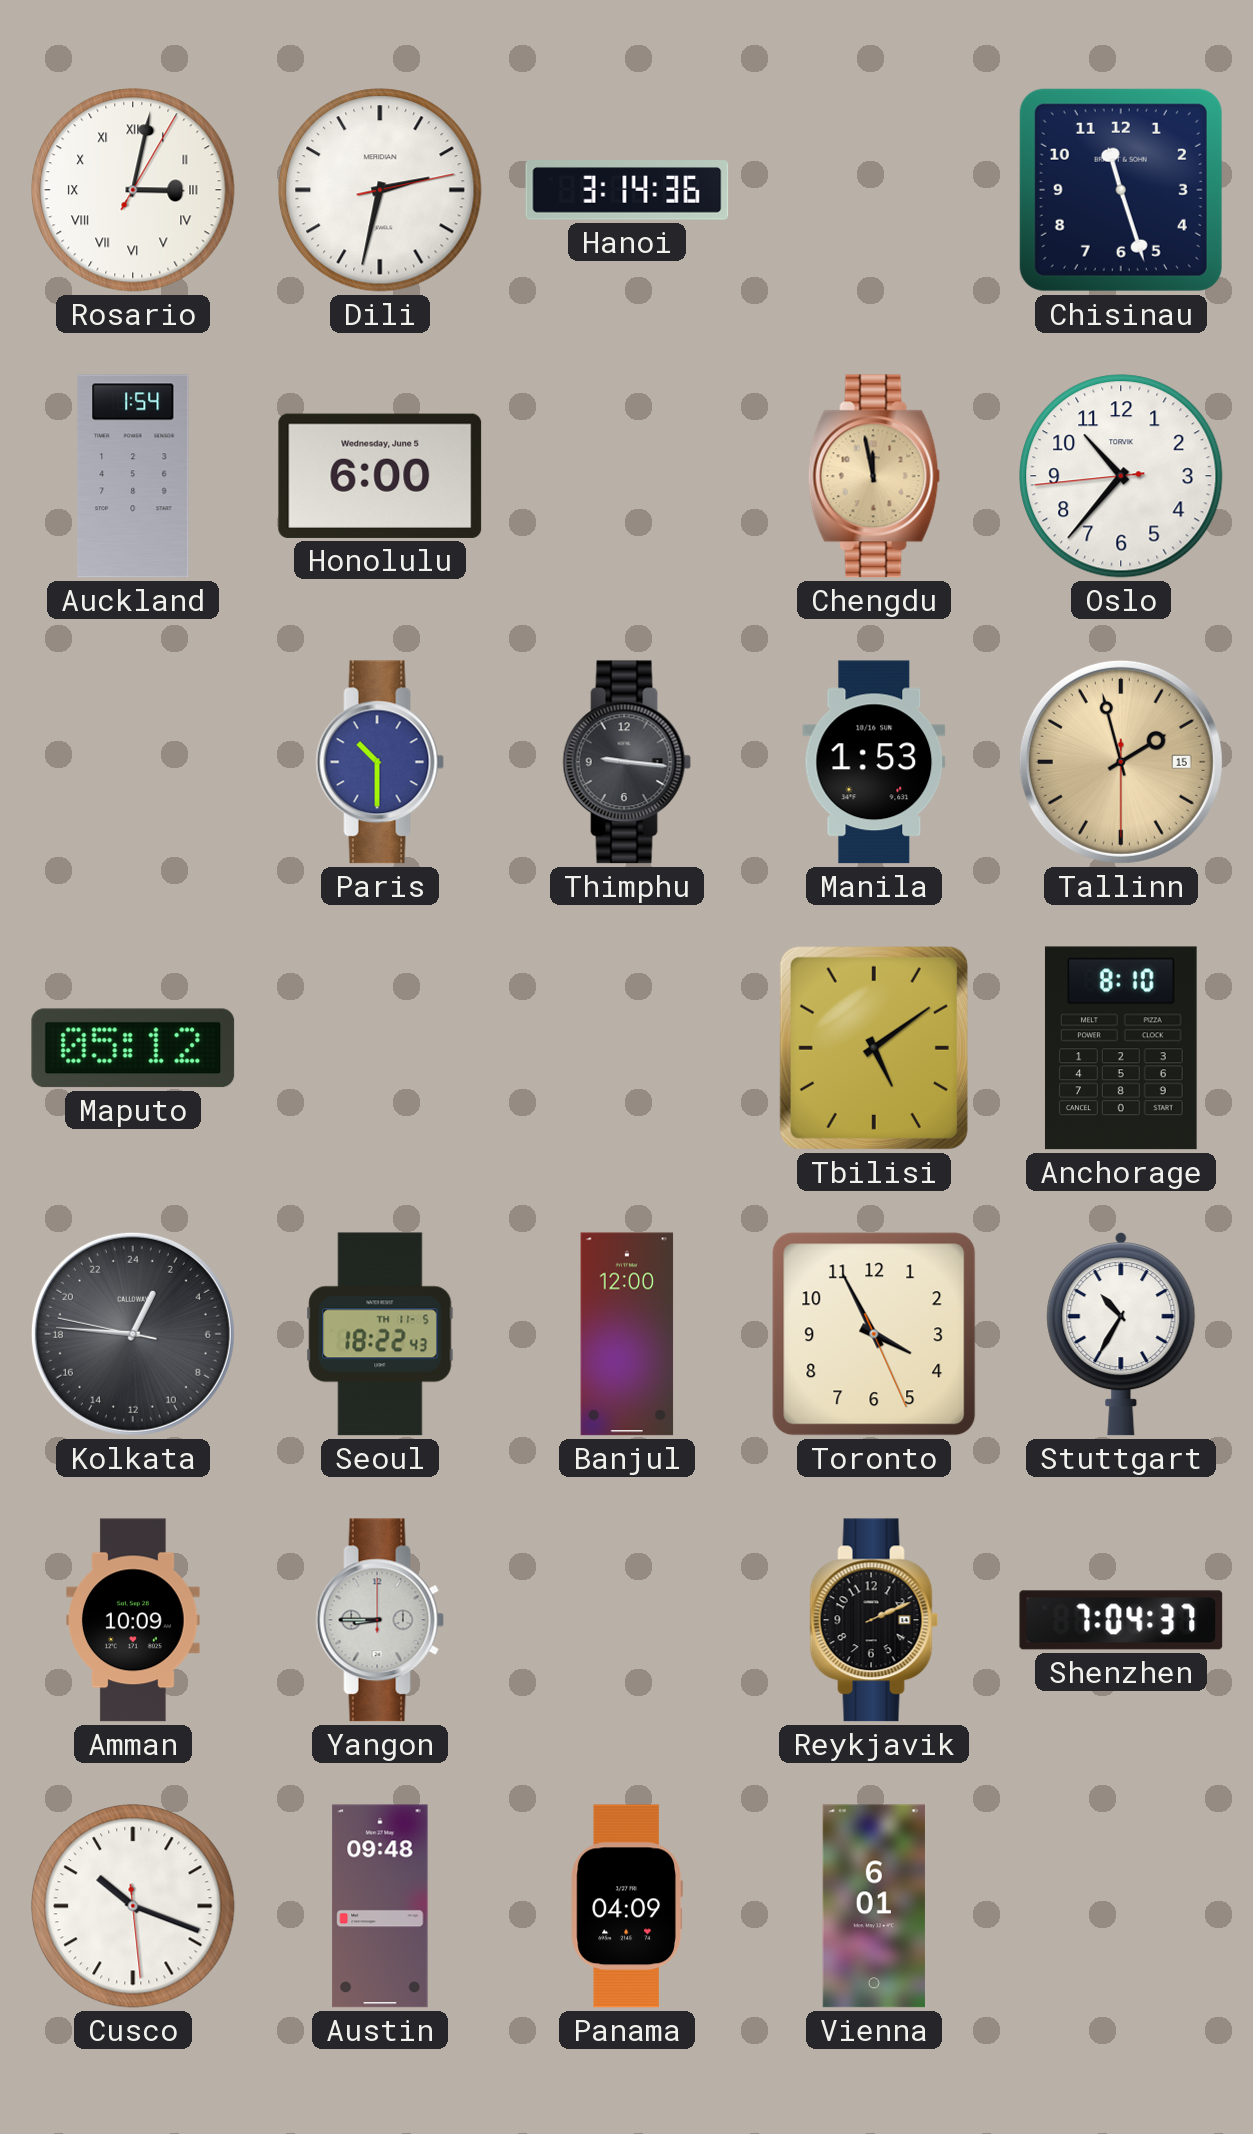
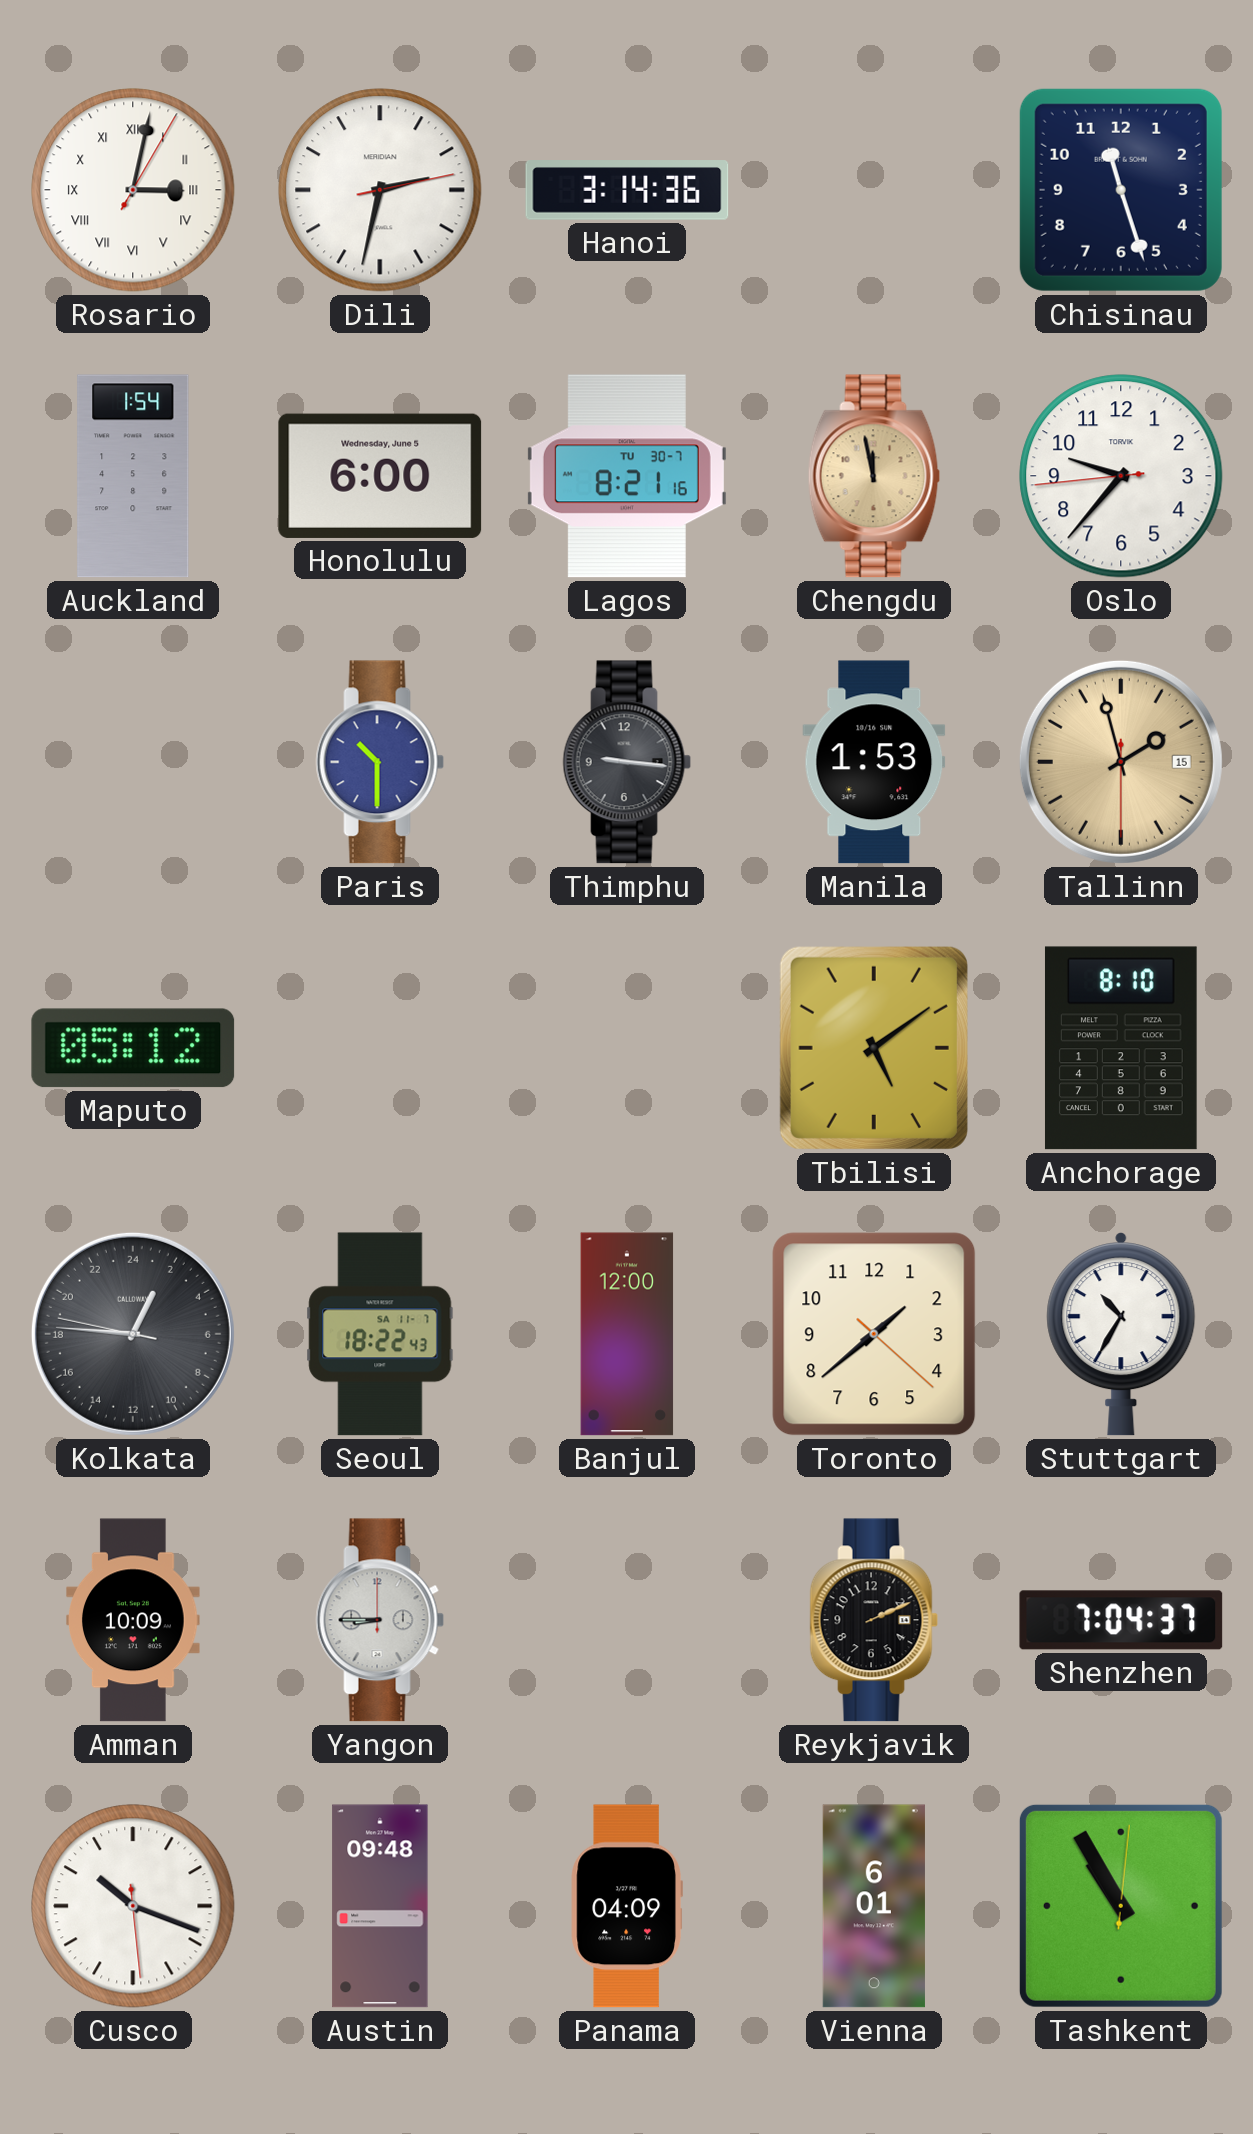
Lagos: none -> 8:21 (627, 476)
Oslo: 10:36 -> 9:36 (1121, 476)
Seoul date: TH 11-5 -> SA 11-7 (380, 1334)
Toronto: 3:55 -> 1:38 (874, 1334)
Tashkent: none -> 10:55 (1121, 1906)
